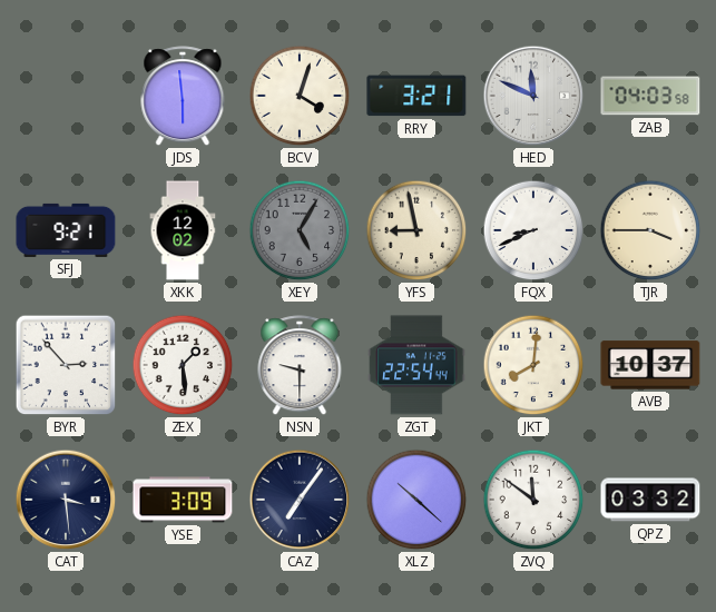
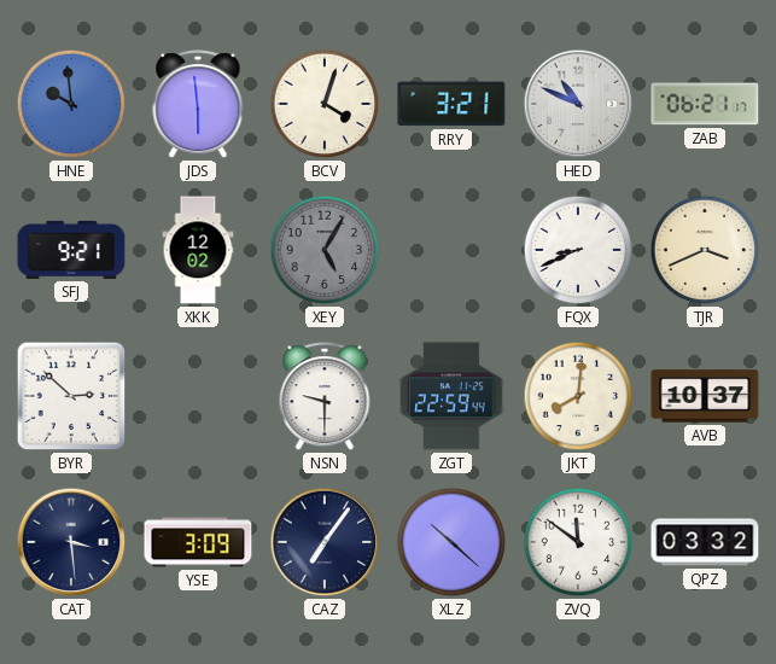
HNE: none -> 9:59 (71, 104)
HED: 11:49 -> 10:49 (578, 104)
ZAB: 04:03 -> 06:21 (705, 104)
YFS: 8:58 -> none (416, 230)
TJR: 3:45 -> 3:41 (705, 250)
BYR: 2:53 -> 2:52 (71, 396)
ZEX: 1:29 -> none (183, 365)
ZGT: 22:54 -> 22:59 (451, 396)
